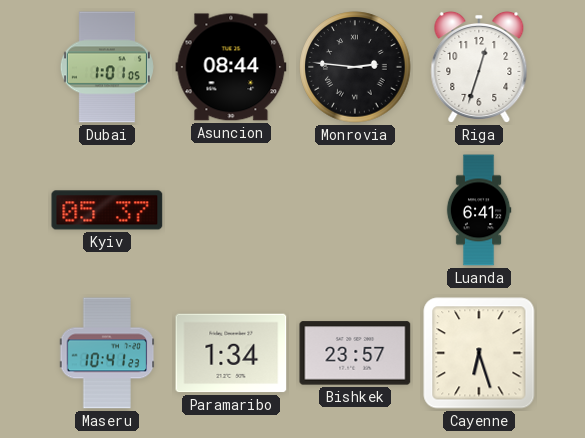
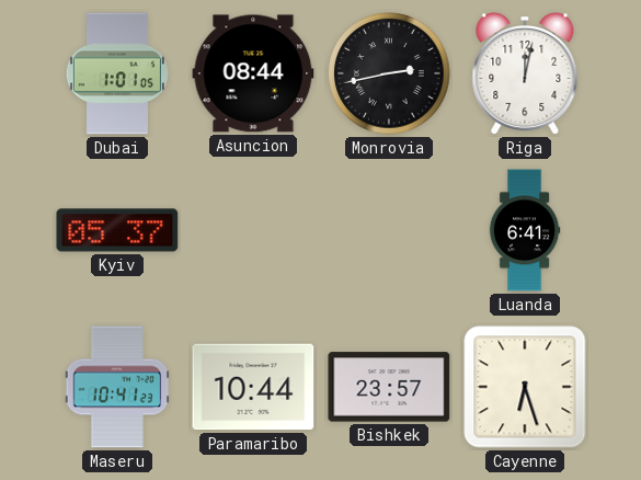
Monrovia: 2:46 -> 2:43 (389, 73)
Riga: 12:33 -> 12:02 (525, 73)
Paramaribo: 1:34 -> 10:44 (253, 387)
